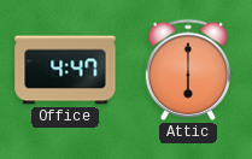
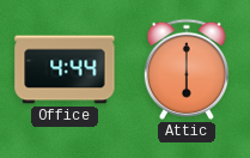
Office: 4:47 -> 4:44 (65, 69)
